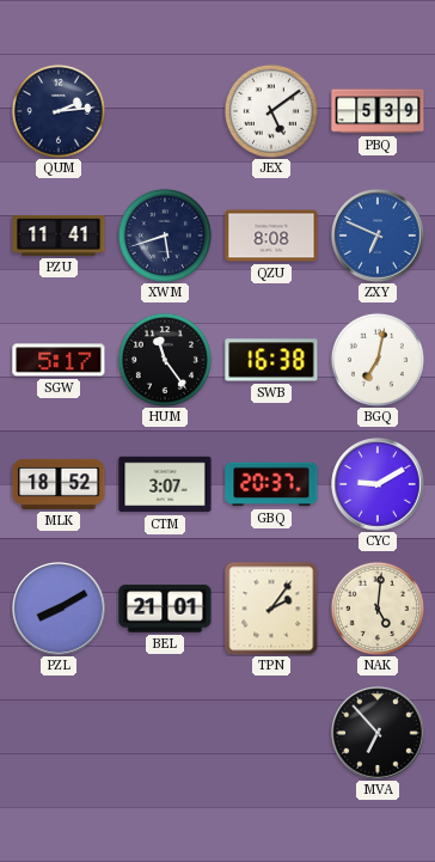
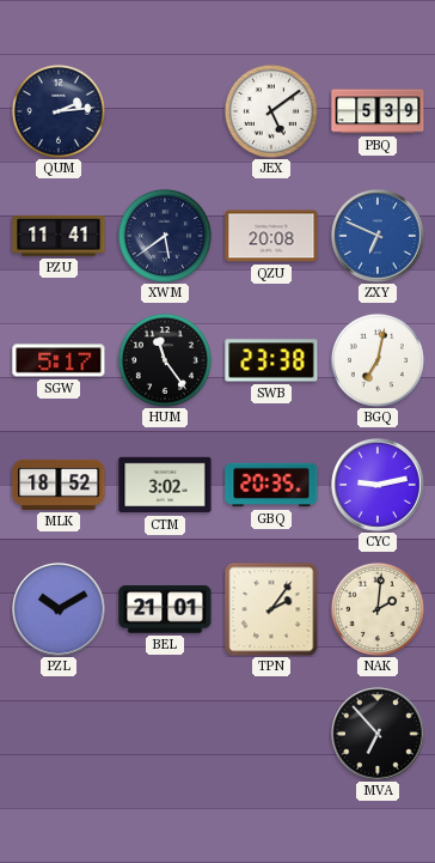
XWM: 5:42 -> 5:39 (165, 236)
QZU: 8:08 -> 20:08 (271, 236)
SWB: 16:38 -> 23:38 (271, 360)
CTM: 3:07 -> 3:02 (165, 485)
GBQ: 20:37 -> 20:35 (271, 485)
CYC: 9:10 -> 9:13 (378, 485)
PZL: 8:10 -> 10:10 (59, 609)
NAK: 5:01 -> 2:01 (378, 609)
